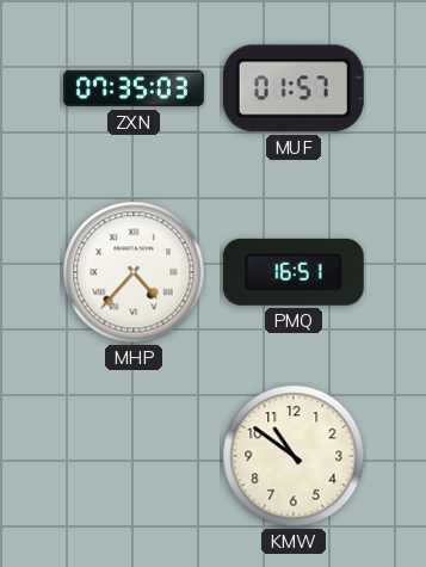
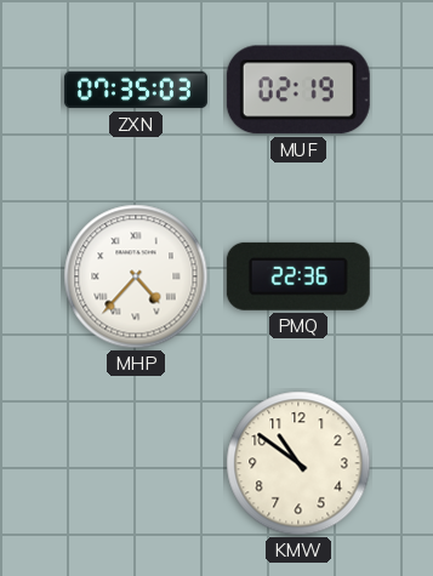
MUF: 01:57 -> 02:19 (298, 90)
PMQ: 16:51 -> 22:36 (298, 276)
